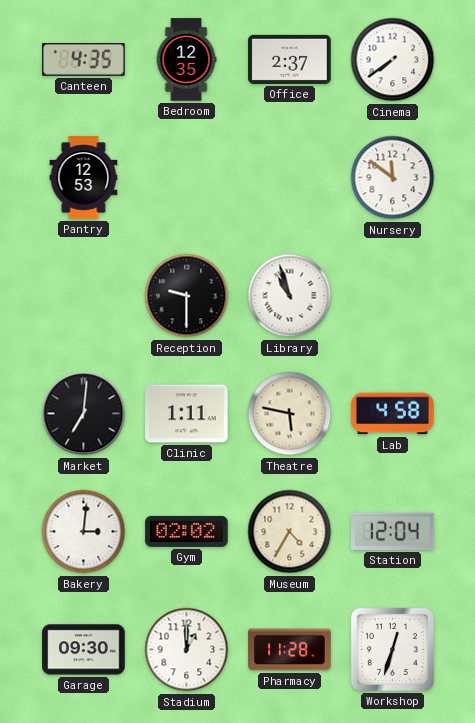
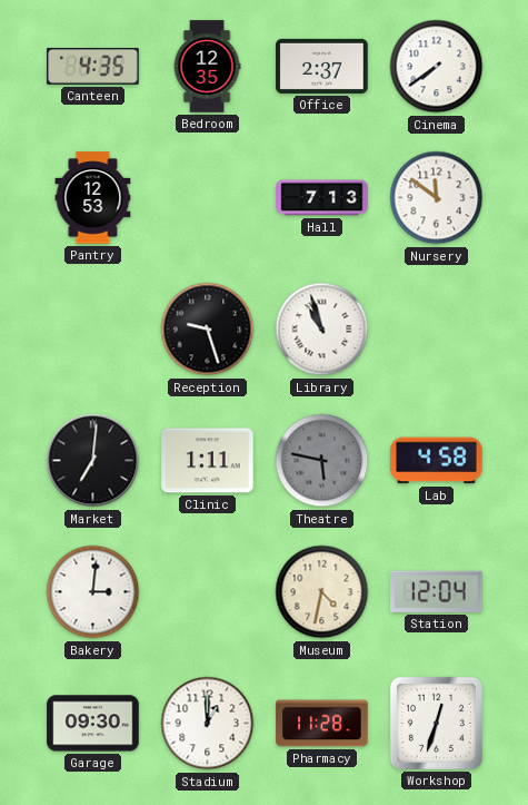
Hall: none -> 7:13 (322, 198)
Reception: 9:30 -> 9:27 (208, 330)
Theatre dial: cream -> grey (322, 461)
Gym: 02:02 -> none (187, 531)
Museum: 4:35 -> 4:32 (322, 592)
